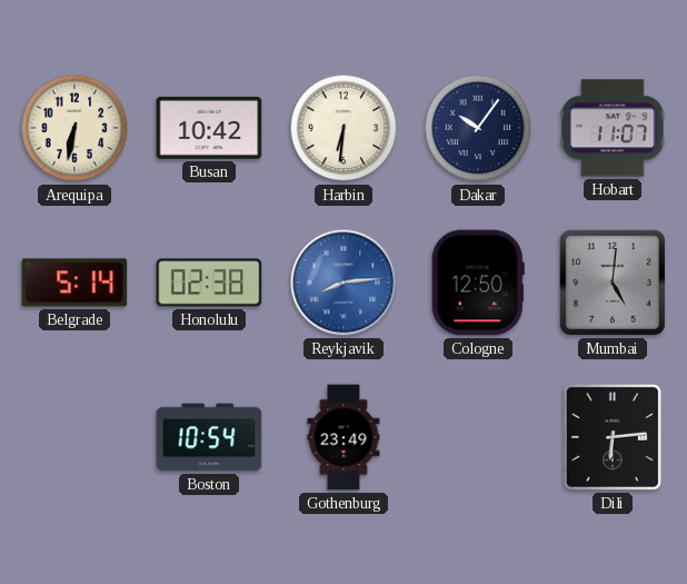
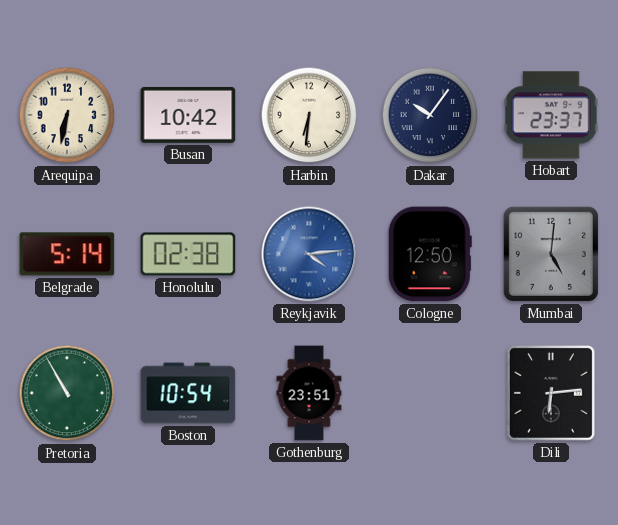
Hobart: 11:07 -> 23:37 (552, 115)
Reykjavik: 8:14 -> 4:14 (309, 254)
Pretoria: none -> 10:55 (67, 393)
Gothenburg: 23:49 -> 23:51 (309, 393)
